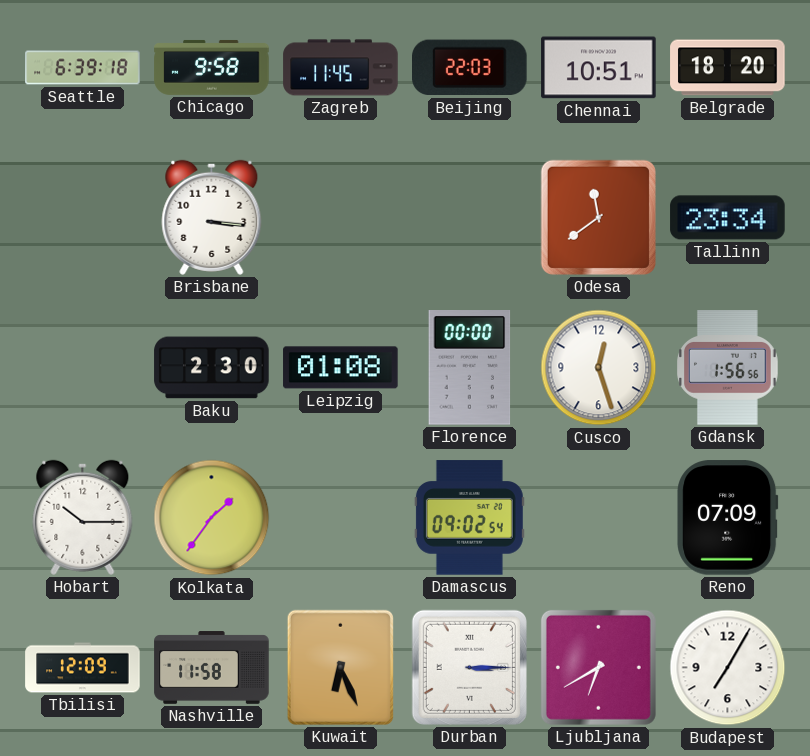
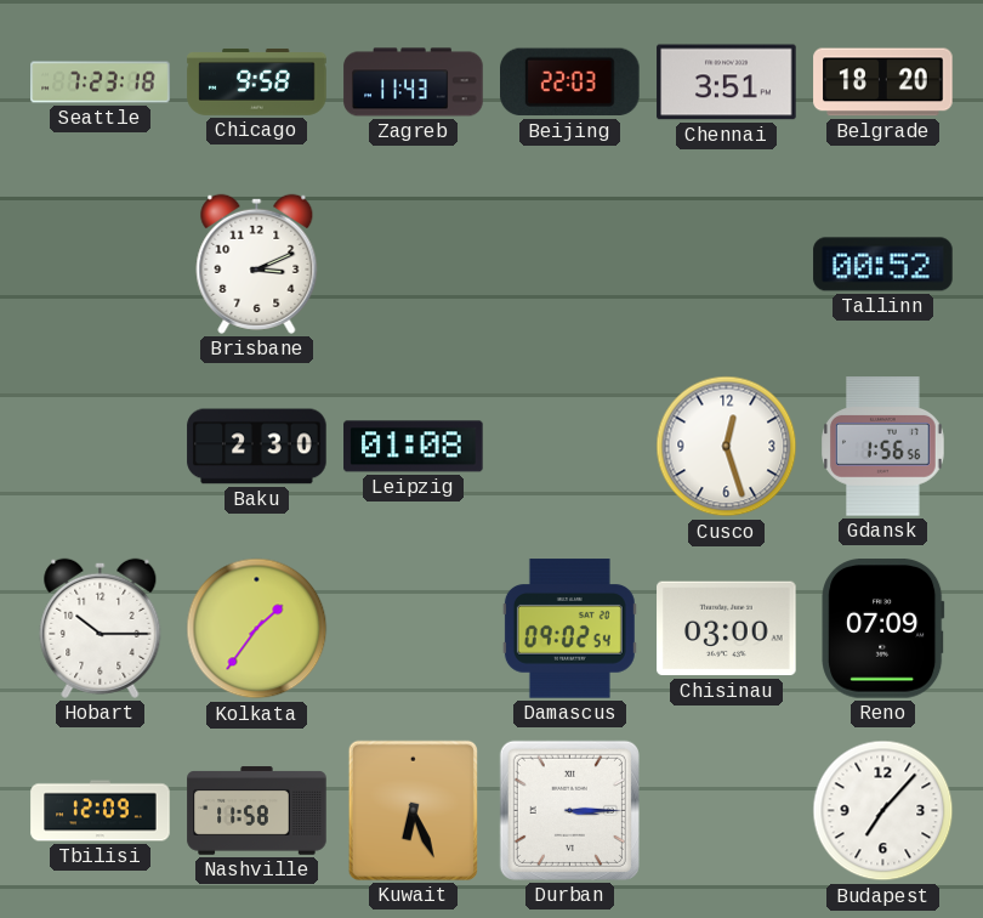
Seattle: 6:39 -> 7:23 (101, 83)
Zagreb: 11:45 -> 11:43 (414, 83)
Chennai: 10:51 -> 3:51 (727, 83)
Brisbane: 3:16 -> 3:11 (257, 263)
Odesa: 11:39 -> none (598, 217)
Tallinn: 23:34 -> 00:52 (883, 265)
Florence: 00:00 -> none (470, 368)
Chisinau: none -> 03:00 (727, 629)
Ljubljana: 6:40 -> none (598, 667)
Budapest: 7:05 -> 7:07 (883, 811)
